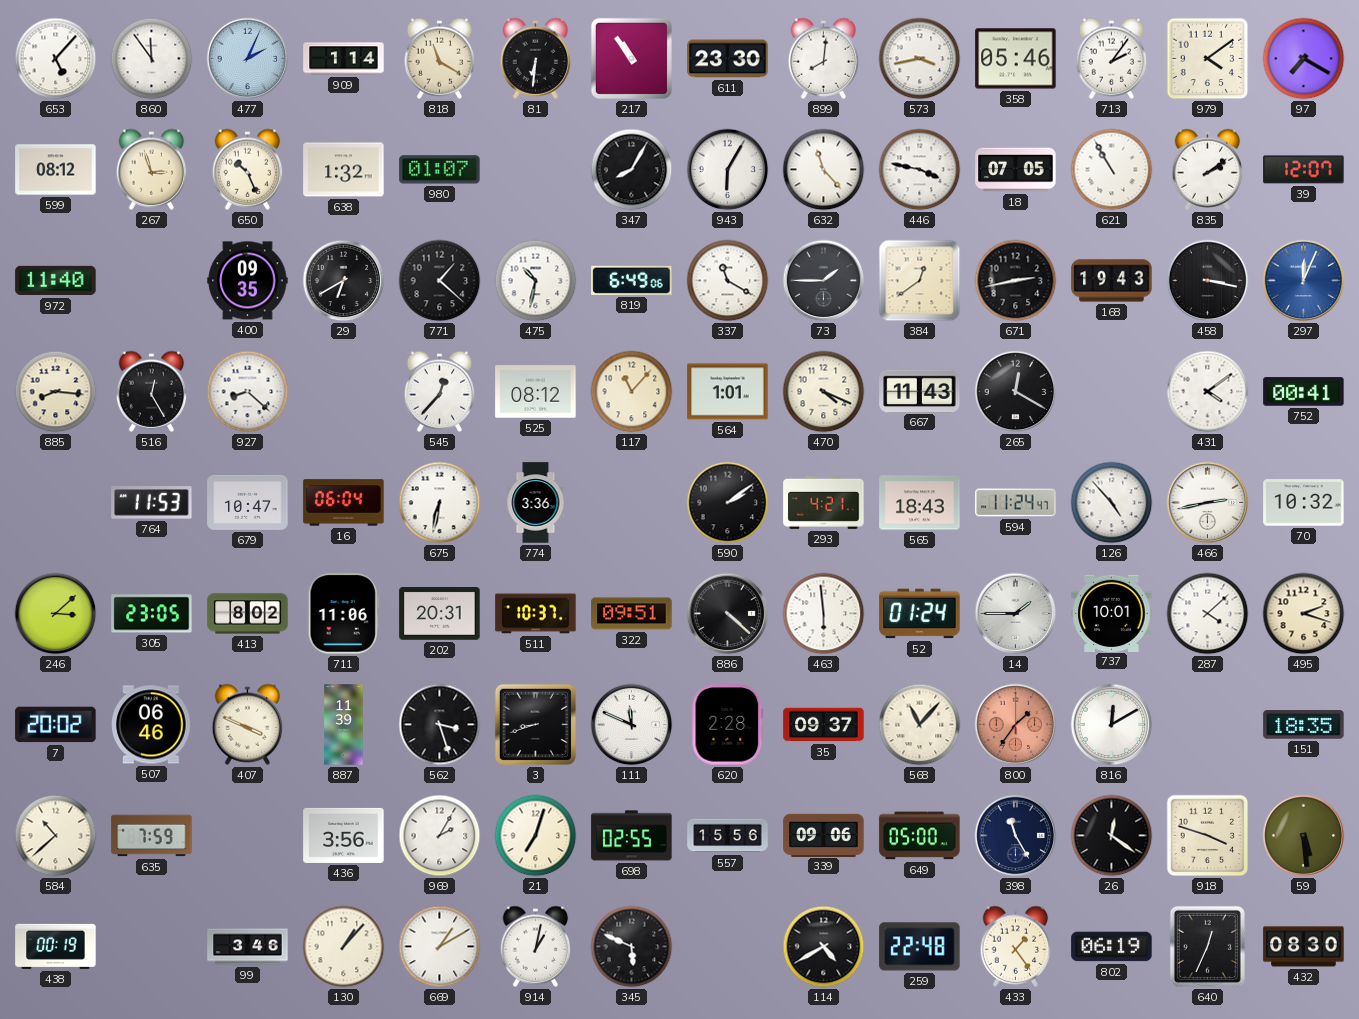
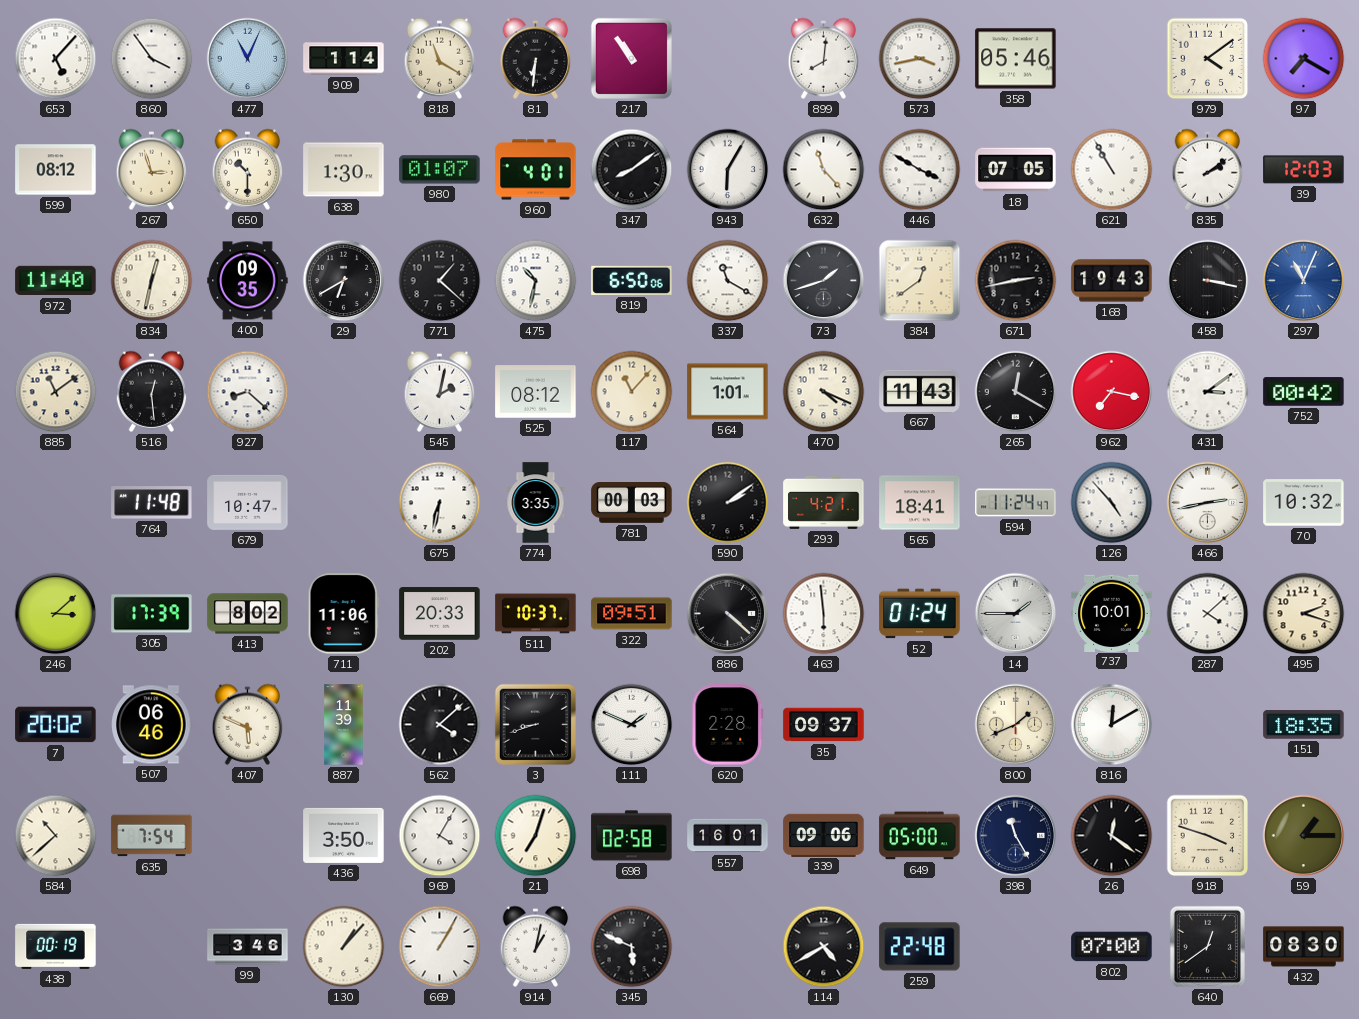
860: 11:54 -> 3:54 (152, 59)
477: 2:04 -> 11:04 (248, 59)
611: 23:30 -> none (728, 59)
713: 2:06 -> none (1112, 58)
650: 10:26 -> 10:30 (248, 169)
638: 1:32 -> 1:30 (344, 170)
960: none -> 4:01 (536, 170)
347: 8:05 -> 8:09 (632, 170)
446: 3:47 -> 3:50 (920, 170)
39: 12:07 -> 12:03 (1304, 170)
834: none -> 12:32 (152, 281)
819: 6:49 -> 6:50 (632, 280)
73: 1:45 -> 1:42 (824, 281)
297: 12:04 -> 11:04 (1304, 281)
885: 8:16 -> 11:09 (56, 392)
516: 12:25 -> 12:29 (152, 391)
545: 12:37 -> 2:02 (440, 391)
962: none -> 7:17 (1112, 392)
431: 4:09 -> 3:09 (1208, 392)
752: 00:41 -> 00:42 (1304, 392)
764: 11:53 -> 11:48 (152, 503)
16: 06:04 -> none (344, 503)
774: 3:36 -> 3:35 (536, 503)
781: none -> 00:03 (632, 503)
565: 18:43 -> 18:41 (920, 503)
305: 23:05 -> 17:39 (152, 614)
202: 20:31 -> 20:33 (440, 614)
407: 3:49 -> 5:49 (248, 724)
562: 3:27 -> 4:08 (440, 725)
111: 11:49 -> 1:49 (632, 725)
568: 11:07 -> none (920, 725)
800: 1:36 -> 1:41 (1016, 725)
800 dial: salmon -> cream (1016, 725)
635: 7:59 -> 7:54 (152, 836)
436: 3:56 -> 3:50 (344, 835)
969: 2:05 -> 4:05 (440, 836)
698: 02:55 -> 02:58 (632, 836)
557: 15:56 -> 16:01 (728, 836)
59: 5:29 -> 1:15 (1304, 836)
669: 1:10 -> 1:05 (440, 947)
433: 1:24 -> none (1016, 946)
802: 06:19 -> 07:00 (1112, 947)
640: 12:34 -> 12:39 (1207, 946)
